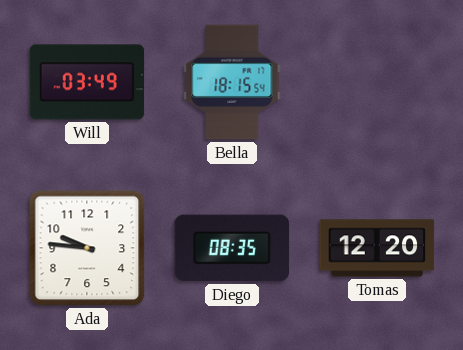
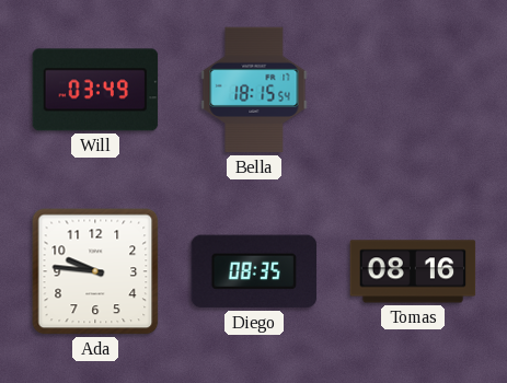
Tomas: 12:20 -> 08:16 (413, 271)
